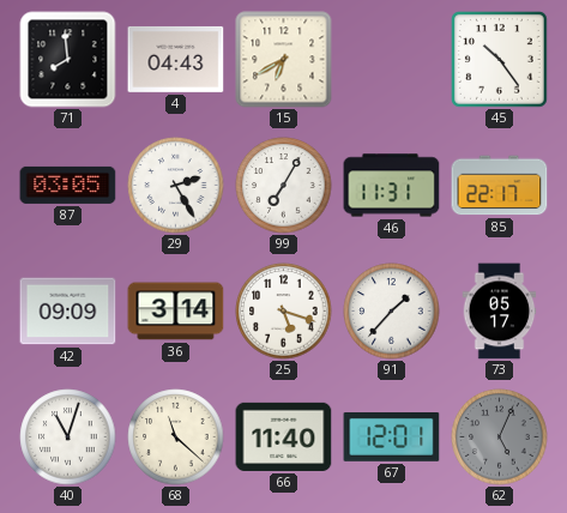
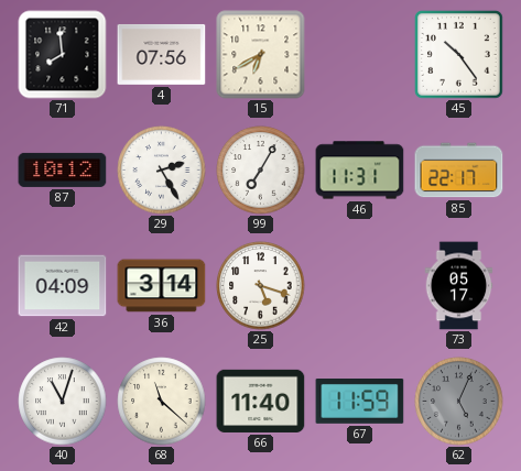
4: 04:43 -> 07:56 (162, 54)
87: 03:05 -> 10:12 (63, 169)
42: 09:09 -> 04:09 (63, 286)
91: 1:37 -> none (392, 312)
67: 12:01 -> 11:59 (360, 402)
